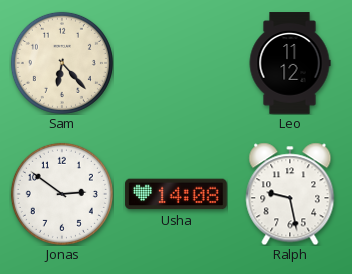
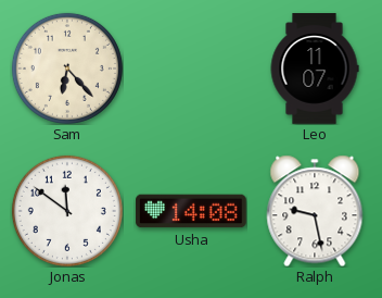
Leo: 11:12 -> 11:07 (315, 69)
Jonas: 2:51 -> 11:51 (67, 211)
